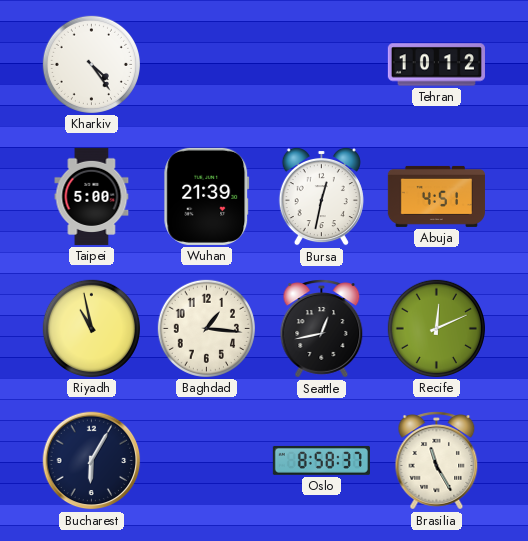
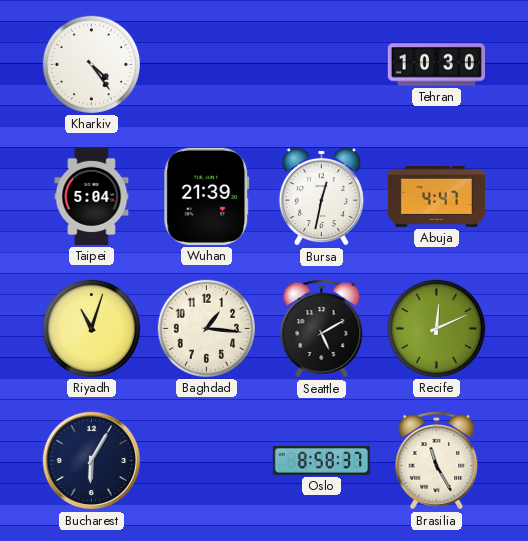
Tehran: 10:12 -> 10:30 (436, 65)
Taipei: 5:00 -> 5:04 (92, 196)
Abuja: 4:51 -> 4:47 (436, 196)
Riyadh: 10:58 -> 11:03 (91, 328)
Seattle: 12:43 -> 5:10 (322, 329)
